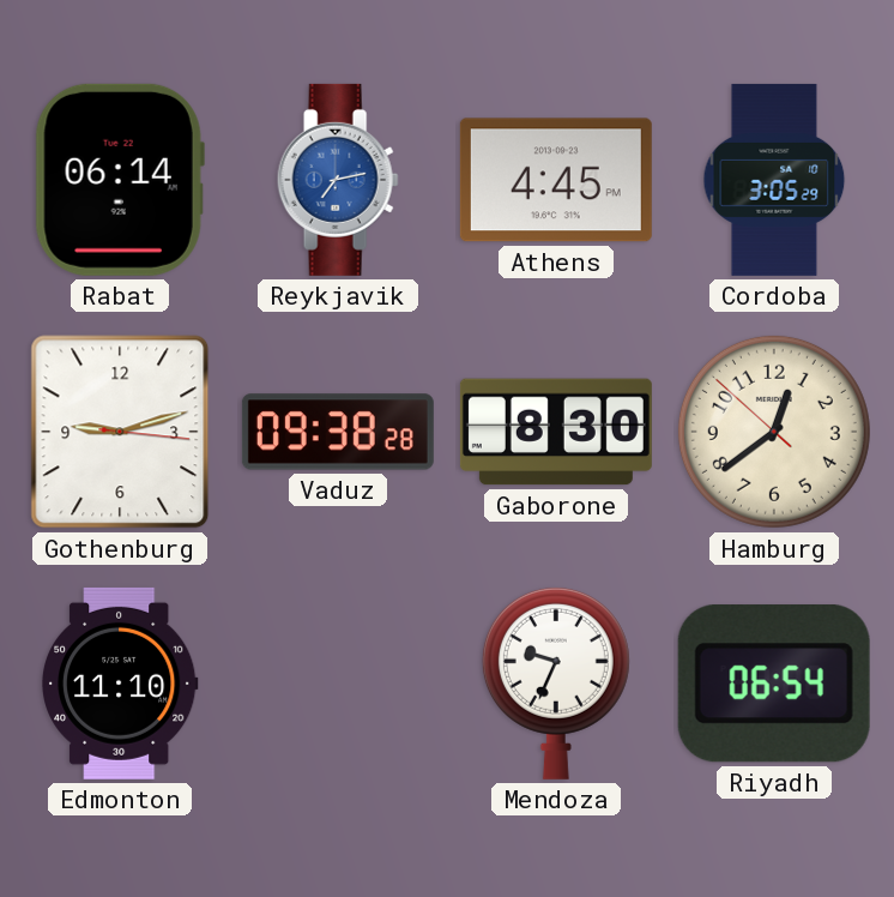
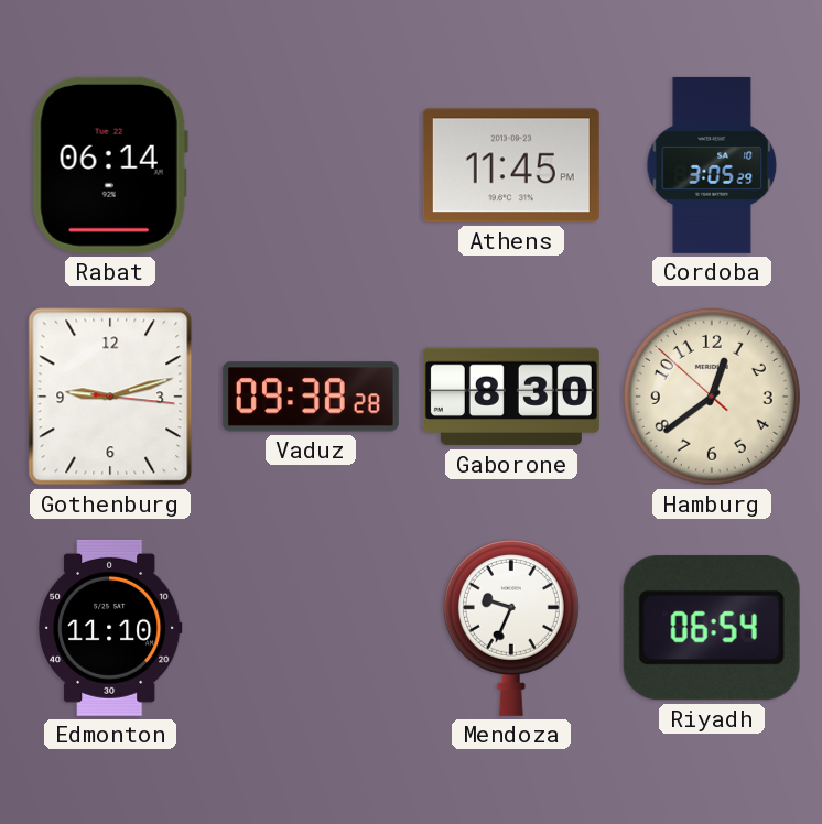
Reykjavik: 7:13 -> none (338, 180)
Athens: 4:45 -> 11:45 (511, 165)
